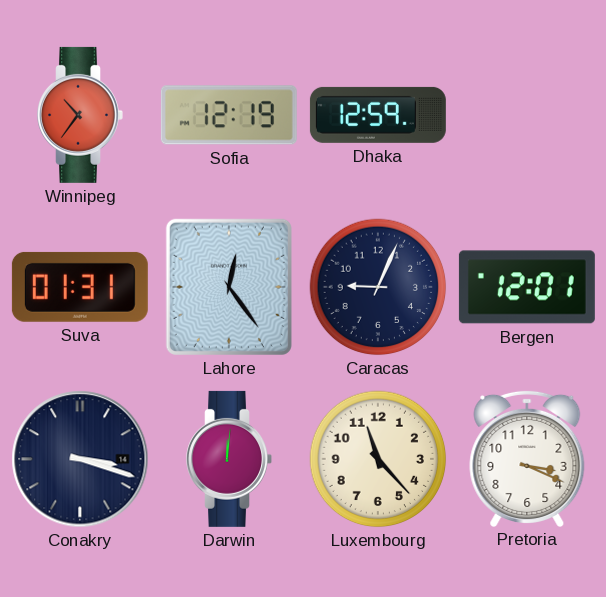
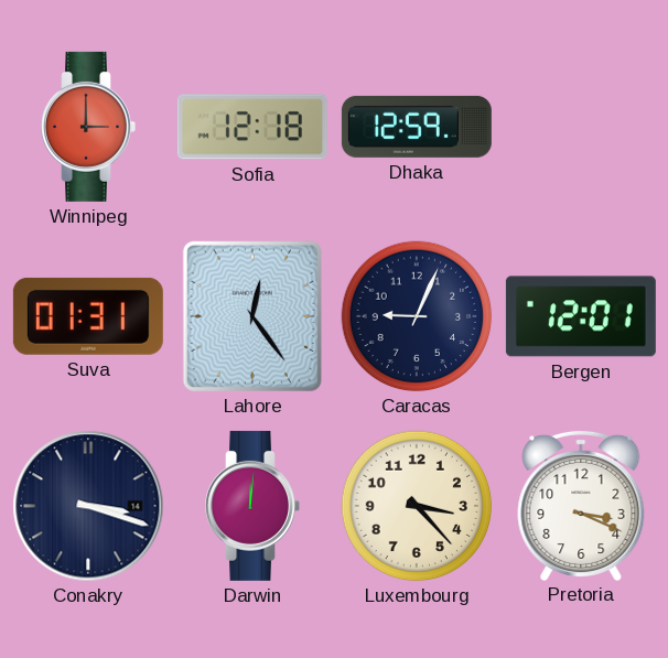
Winnipeg: 10:36 -> 3:00 (88, 127)
Sofia: 12:19 -> 12:18 (252, 127)
Luxembourg: 11:23 -> 3:23 (417, 506)
